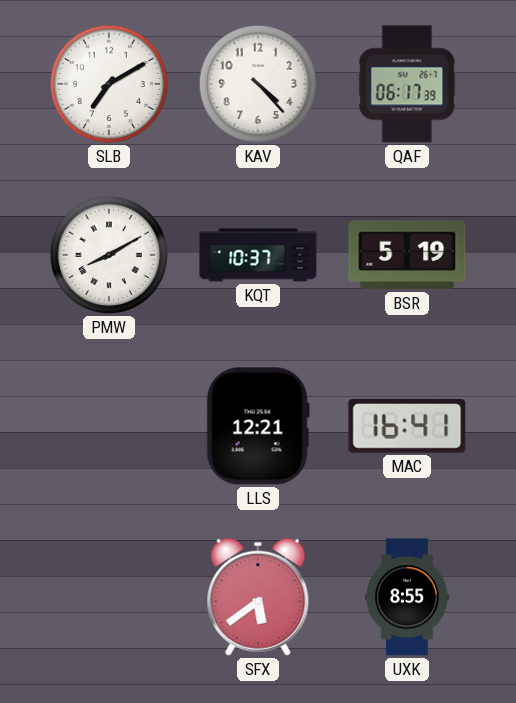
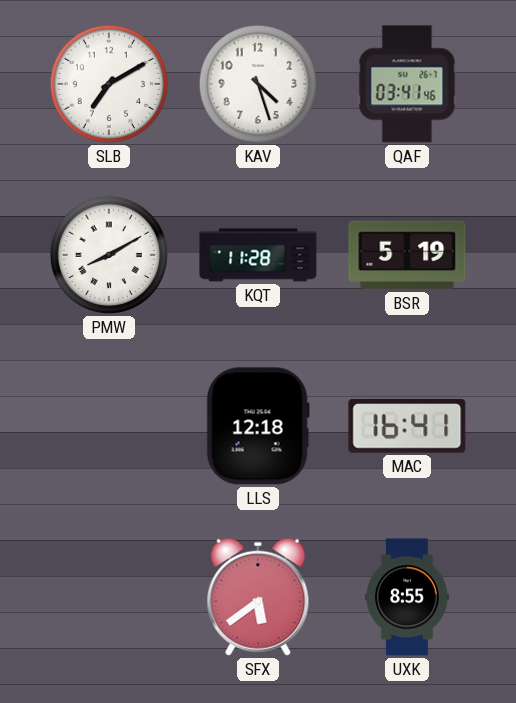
KAV: 4:23 -> 4:27 (258, 84)
QAF: 06:17 -> 03:41 (407, 84)
KQT: 10:37 -> 11:28 (258, 255)
LLS: 12:21 -> 12:18 (258, 426)
